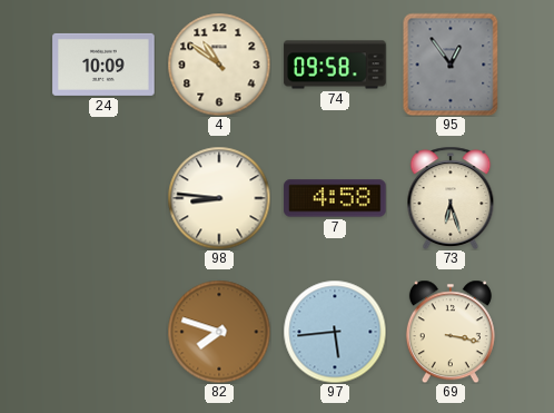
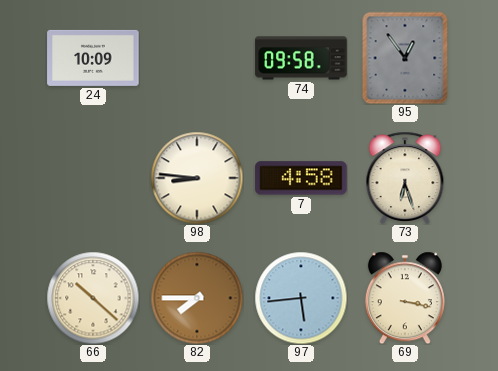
4: 10:51 -> none (219, 65)
66: none -> 10:22 (93, 298)
82: 7:48 -> 7:45 (197, 298)
